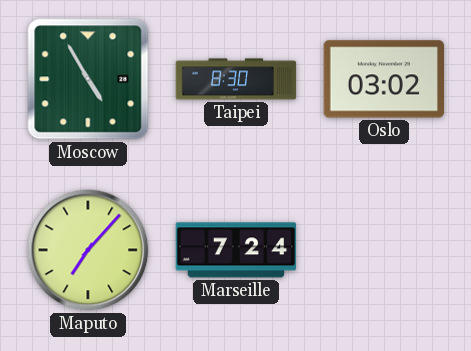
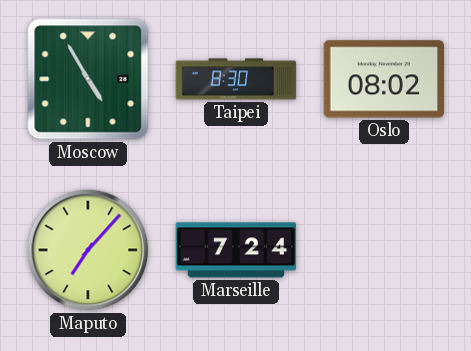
Oslo: 03:02 -> 08:02 (383, 79)
